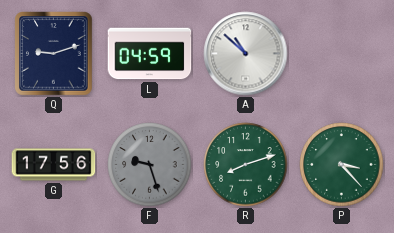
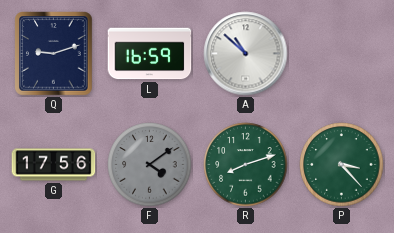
L: 04:59 -> 16:59 (150, 54)
F: 9:27 -> 4:09 (150, 165)
